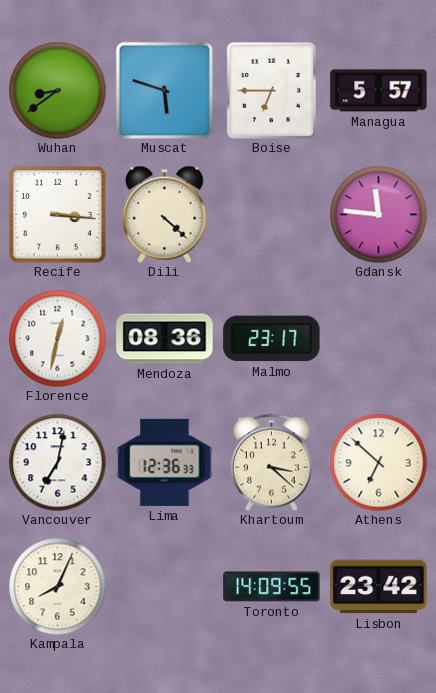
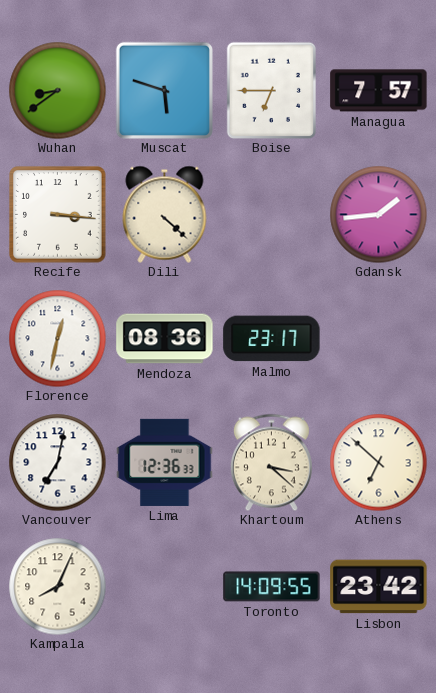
Managua: 5:57 -> 7:57 (379, 91)
Gdansk: 11:46 -> 1:44 (378, 214)
